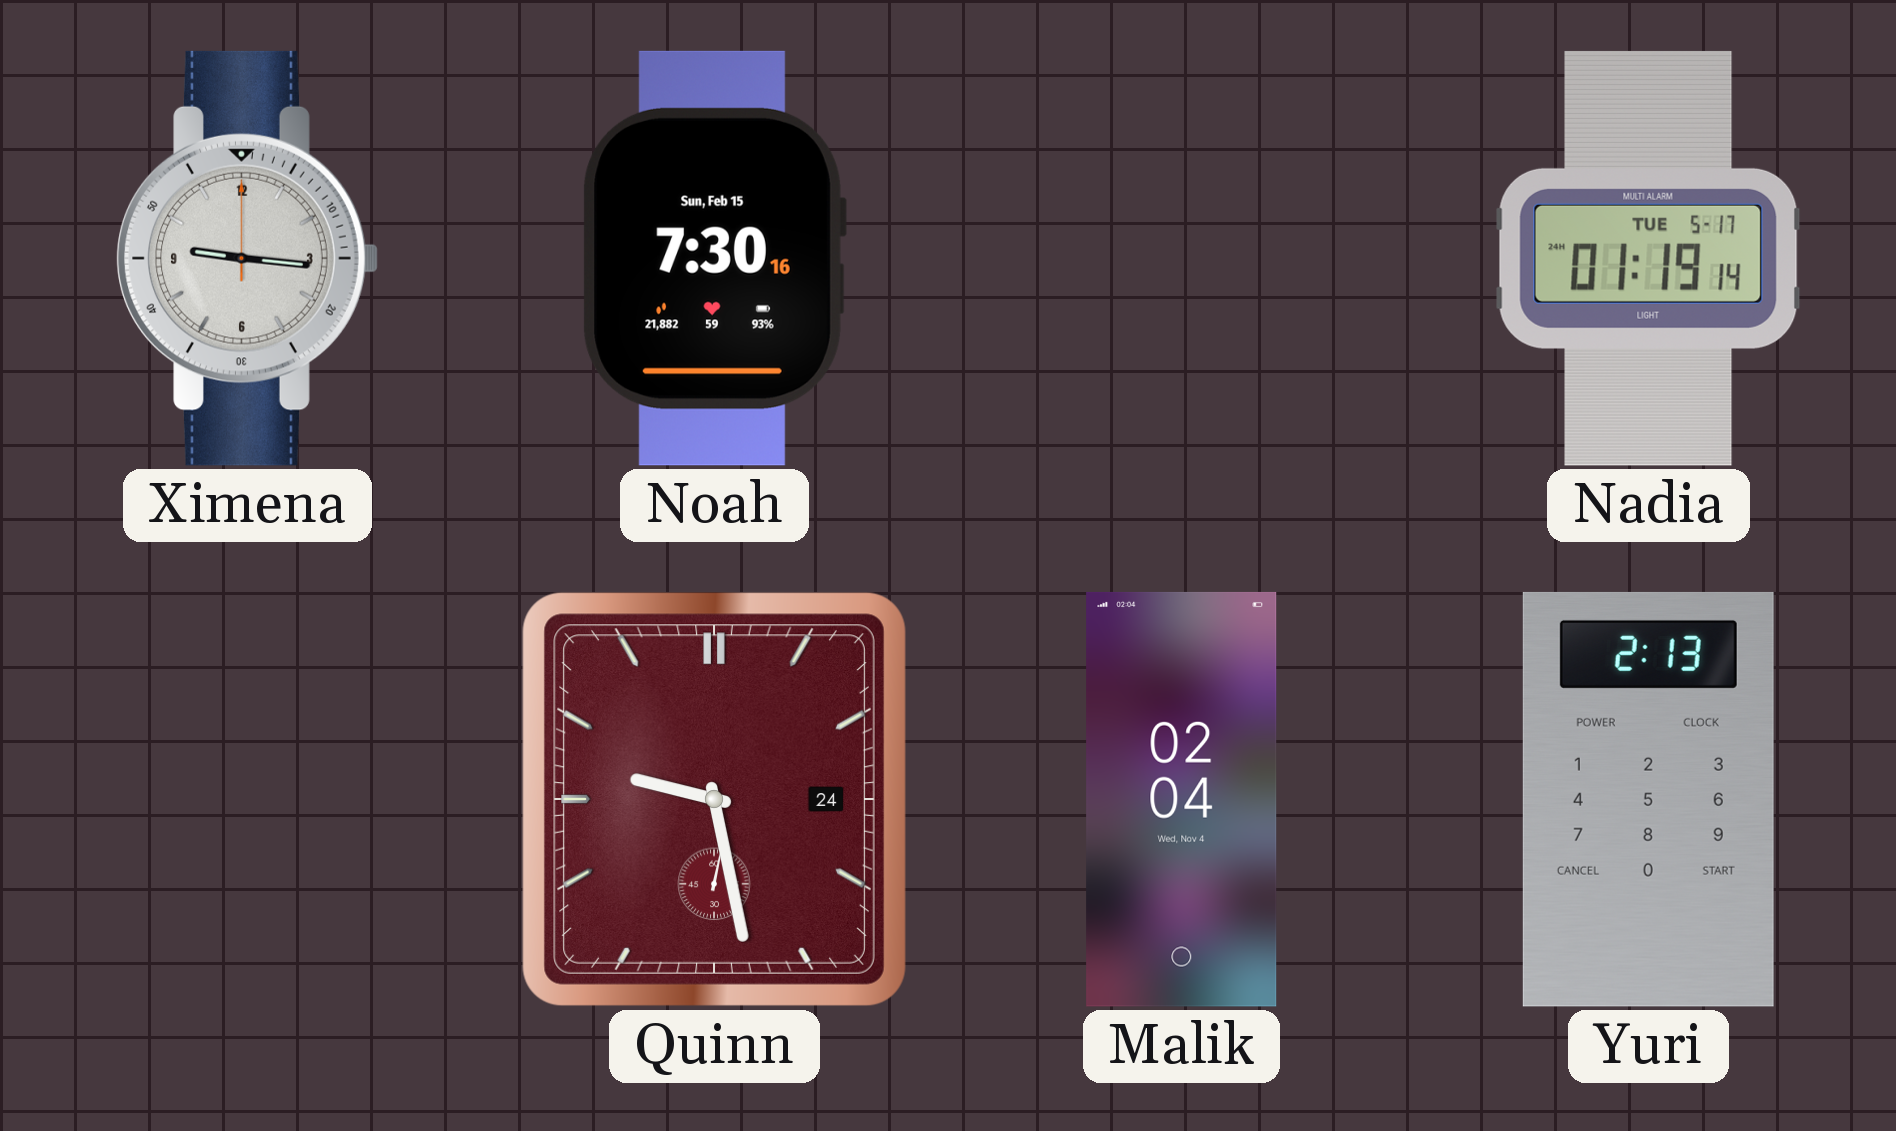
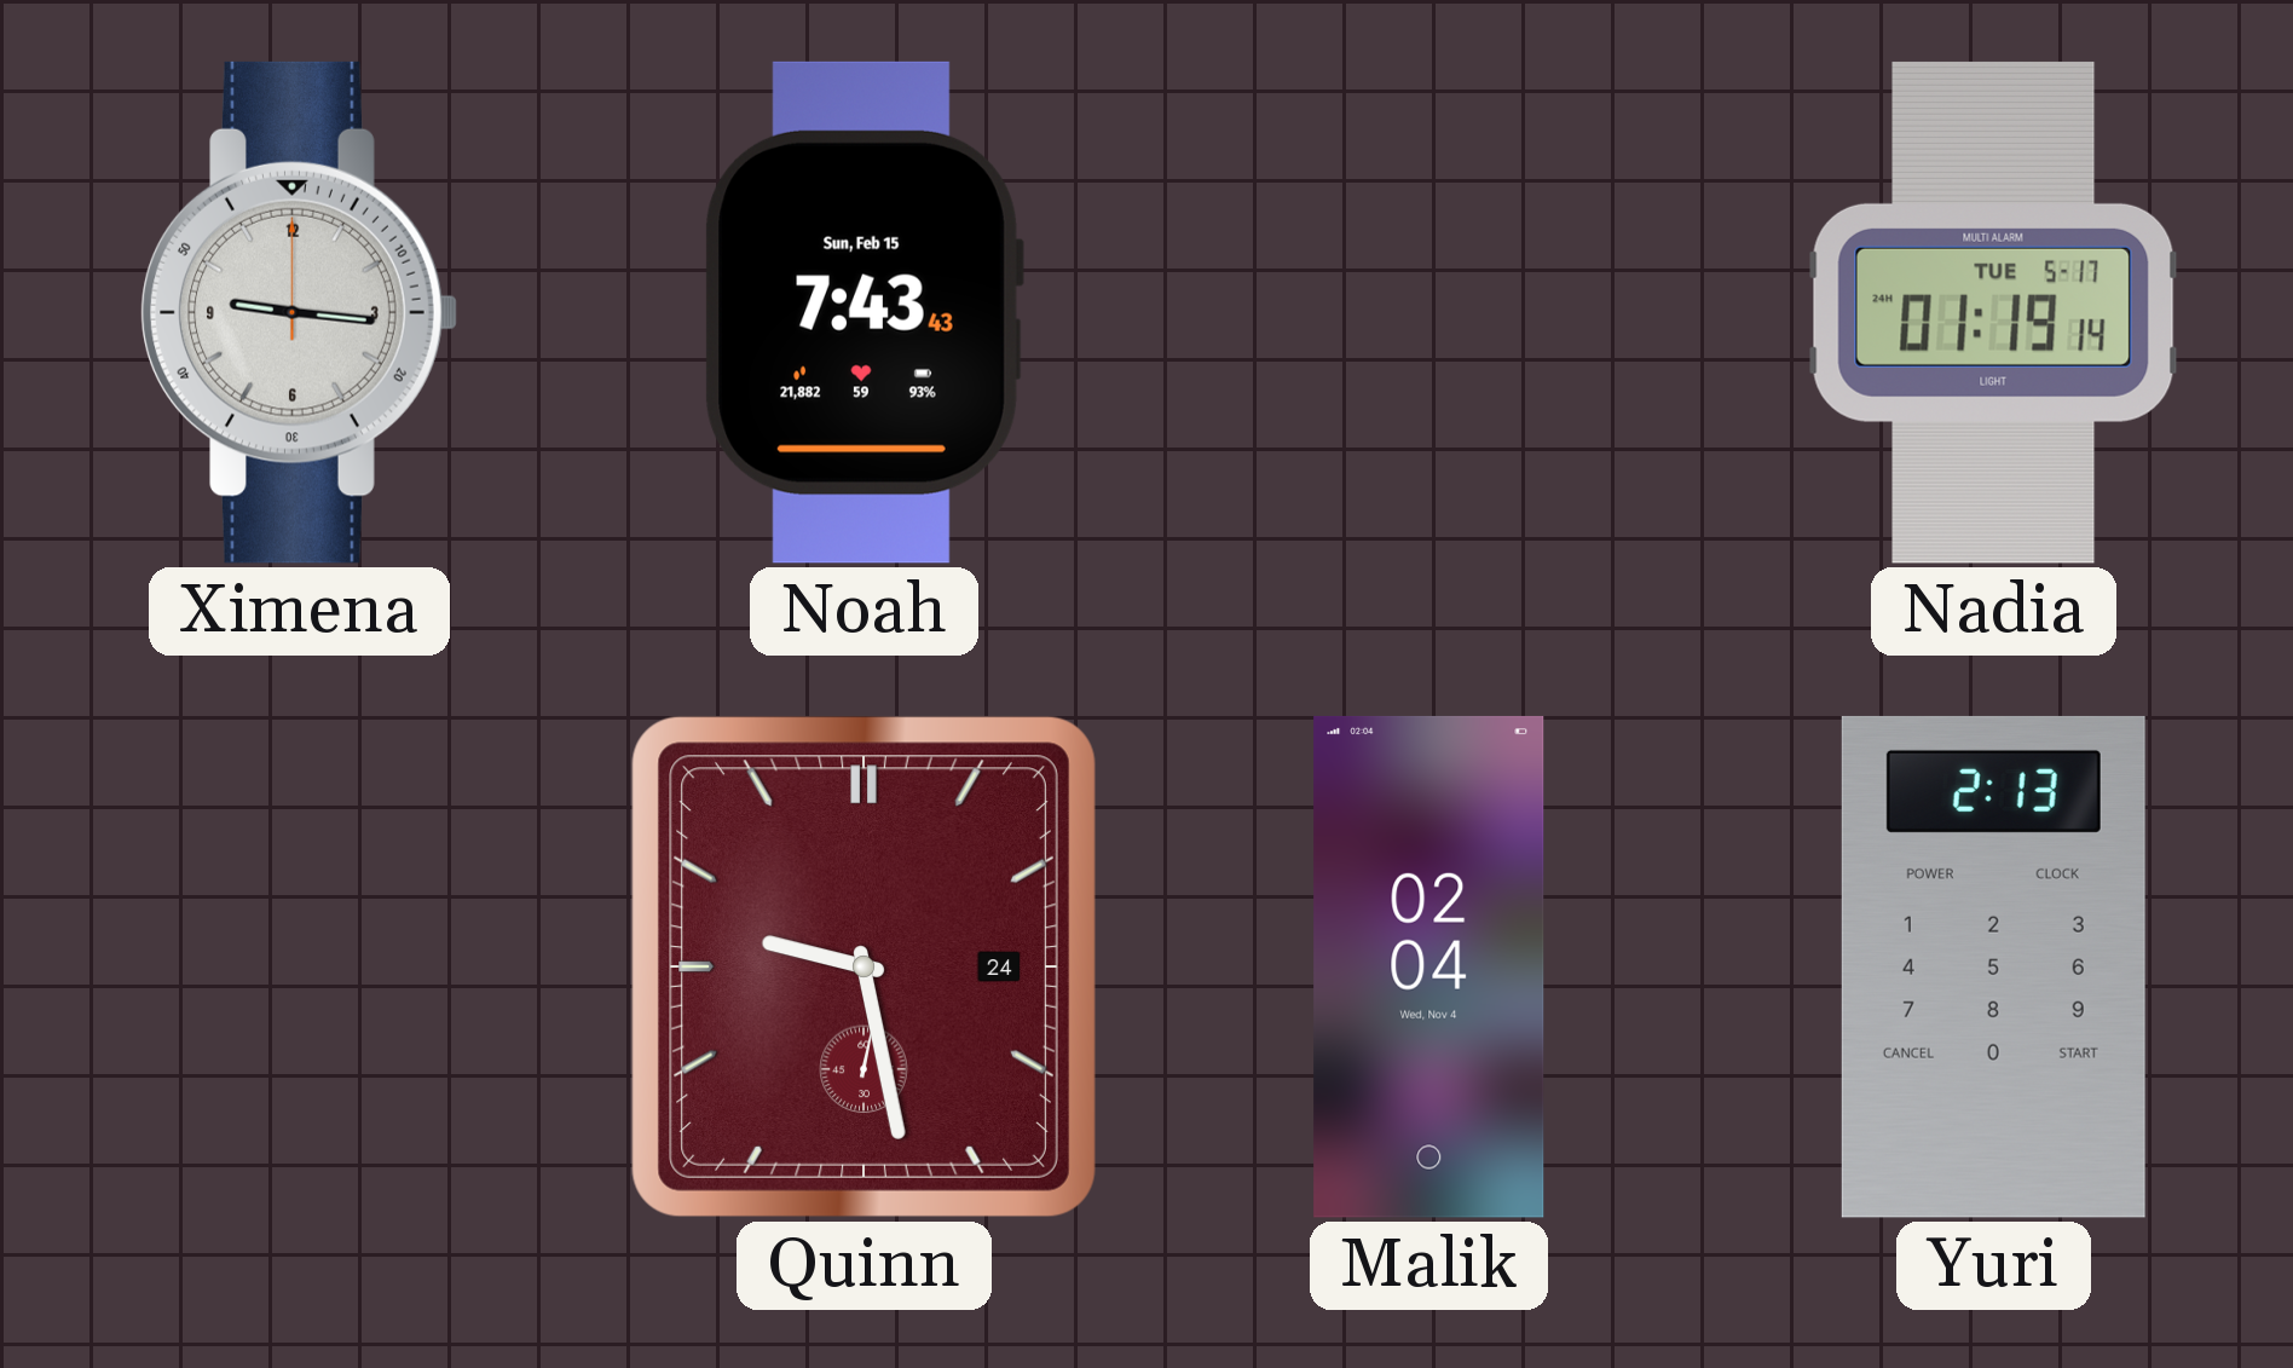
Noah: 7:30 -> 7:43 (864, 312)
